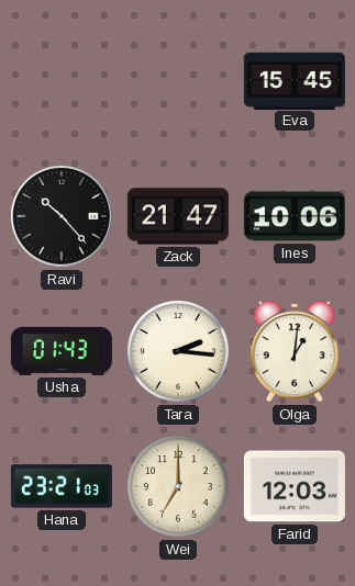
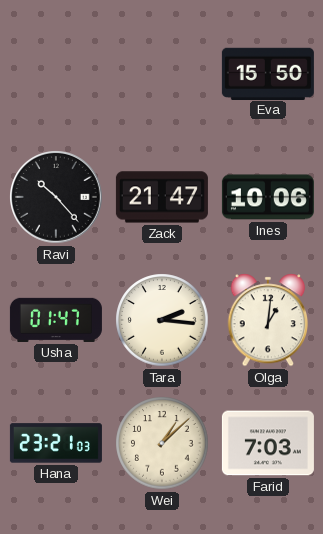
Eva: 15:45 -> 15:50 (268, 73)
Usha: 01:43 -> 01:47 (56, 320)
Wei: 7:00 -> 1:08 (162, 443)
Farid: 12:03 -> 7:03 (268, 443)
